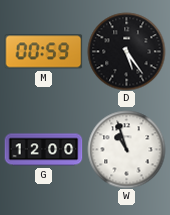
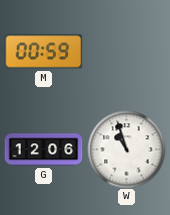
D: 5:24 -> none (126, 51)
G: 12:00 -> 12:06 (43, 150)
